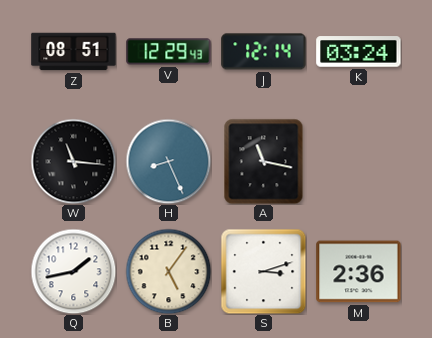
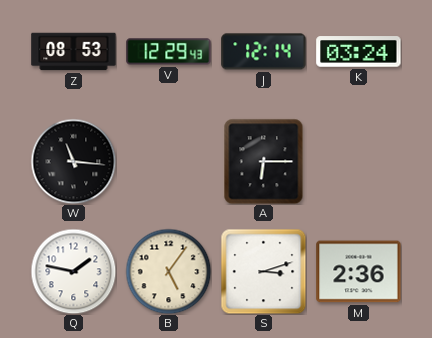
Z: 08:51 -> 08:53 (74, 52)
H: 8:26 -> none (168, 161)
A: 11:17 -> 6:15 (264, 161)
Q: 1:43 -> 1:47 (73, 271)
